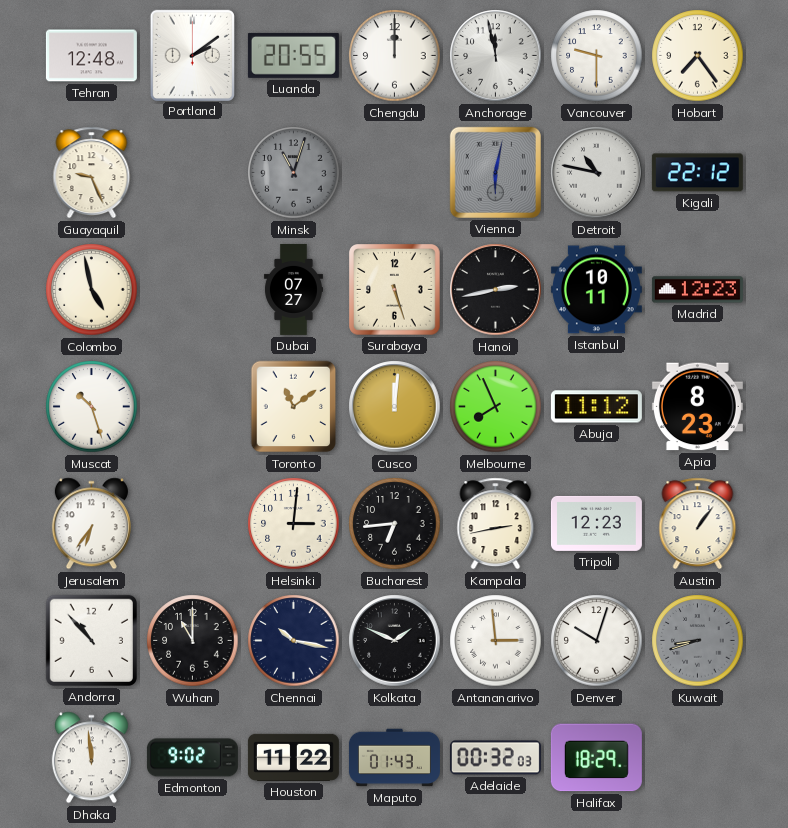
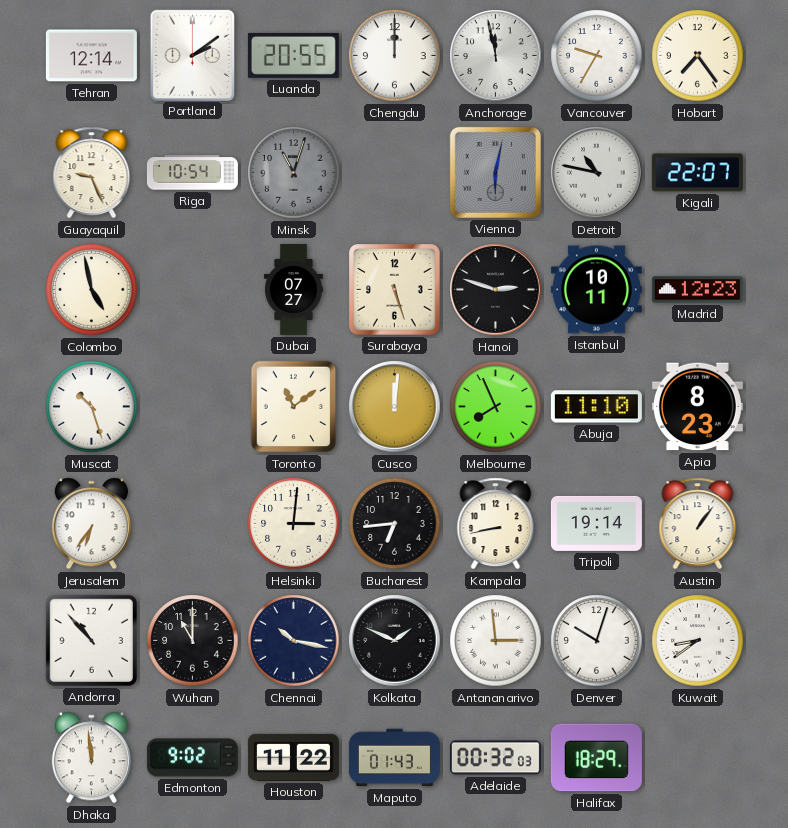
Tehran: 12:48 -> 12:14 (91, 56)
Vancouver: 9:30 -> 9:35 (597, 56)
Riga: none -> 10:54 (192, 173)
Kigali: 22:12 -> 22:07 (697, 173)
Hanoi: 2:43 -> 2:48 (496, 290)
Abuja: 11:12 -> 11:10 (596, 407)
Kampala: 2:43 -> 8:43 (496, 524)
Tripoli: 12:23 -> 19:14 (596, 523)
Kuwait: 8:42 -> 8:39 (698, 641)
Kuwait dial: grey -> white (698, 641)
